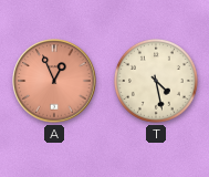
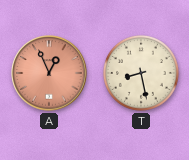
T: 4:28 -> 8:28 (141, 73)
